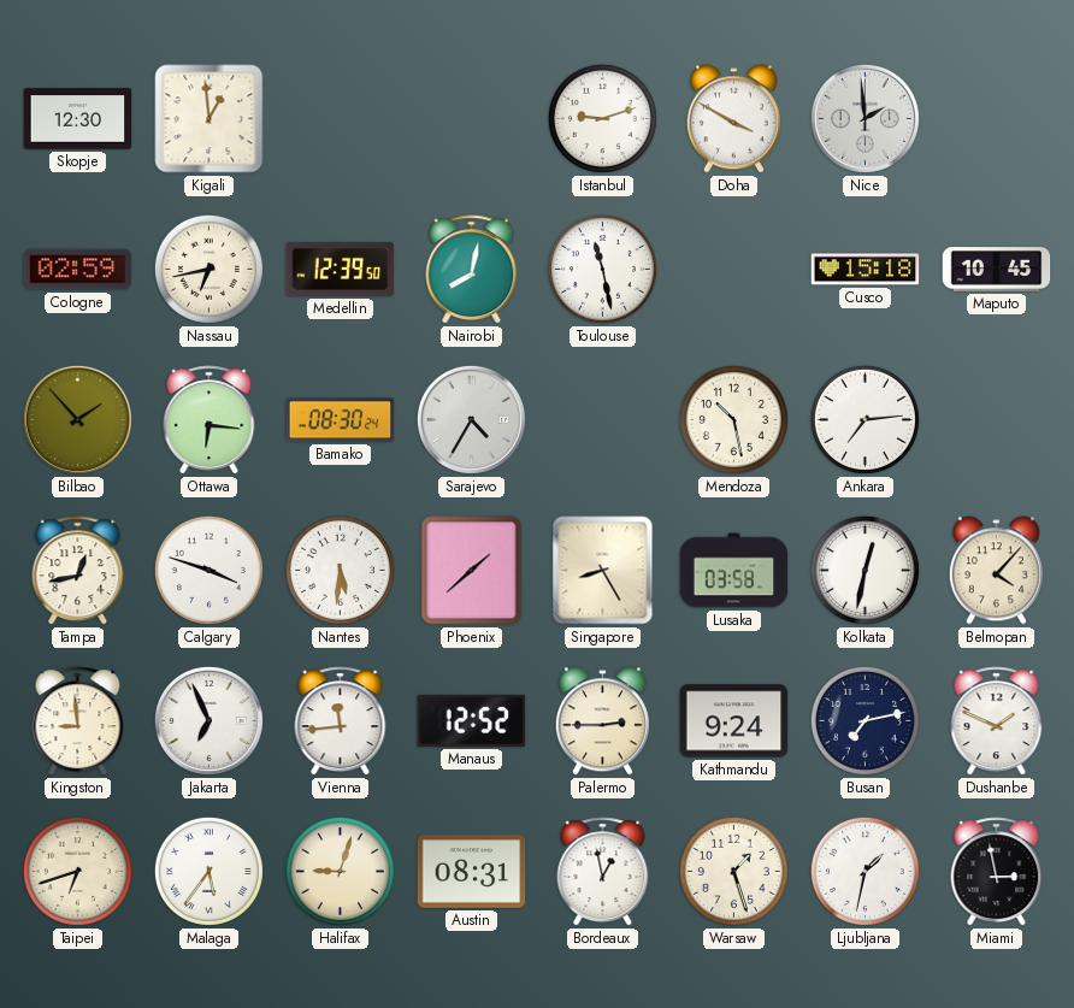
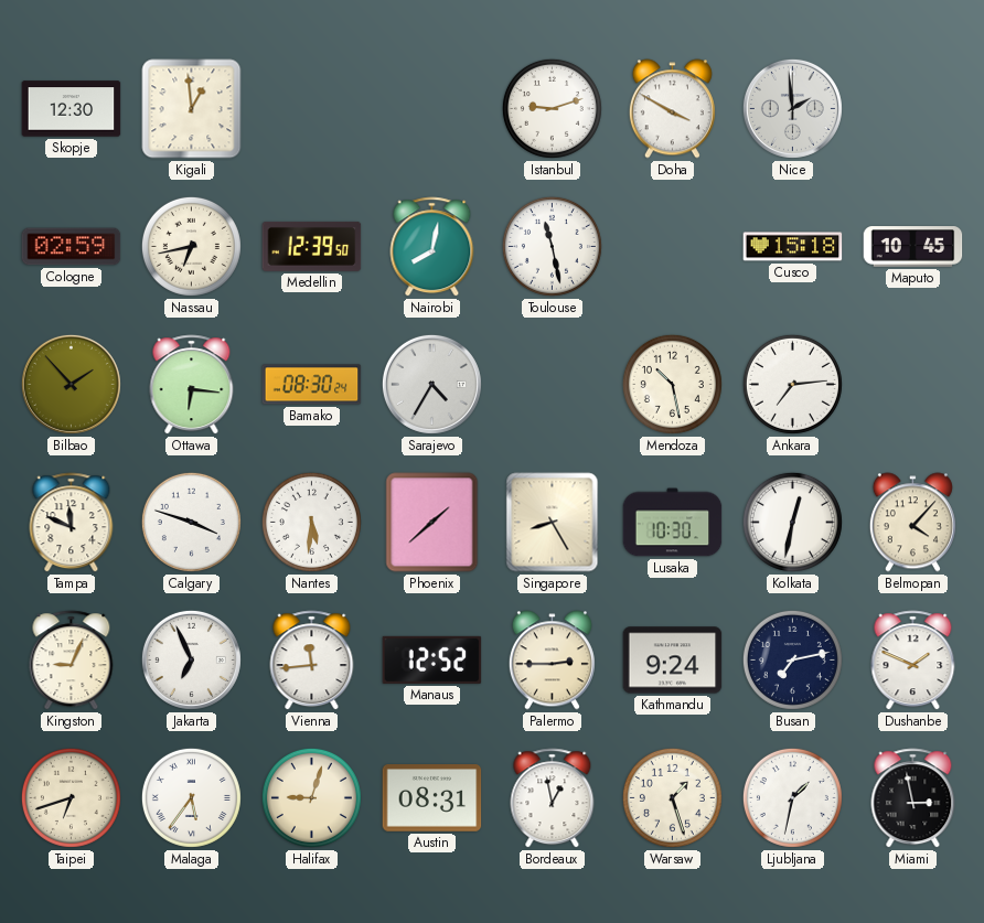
Tampa: 12:43 -> 11:49 (72, 523)
Lusaka: 03:58 -> 10:30 (673, 523)
Kingston: 8:59 -> 9:04 (72, 661)
